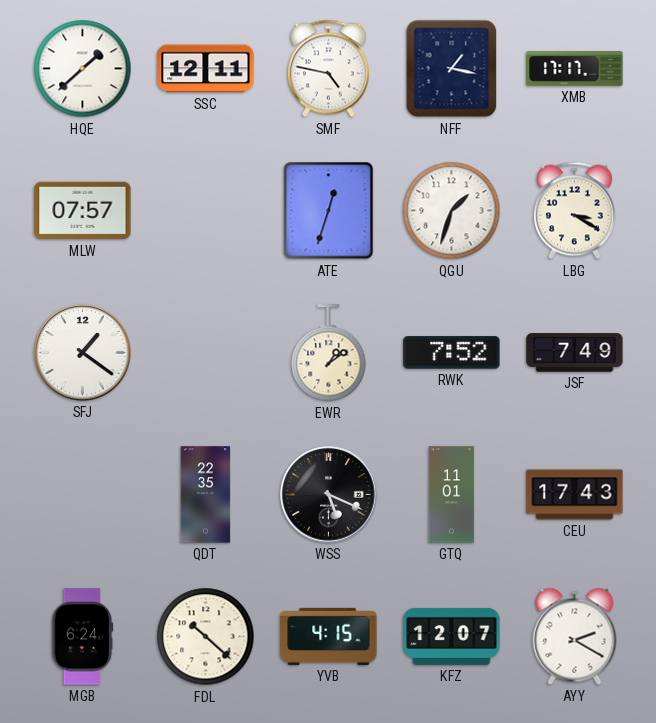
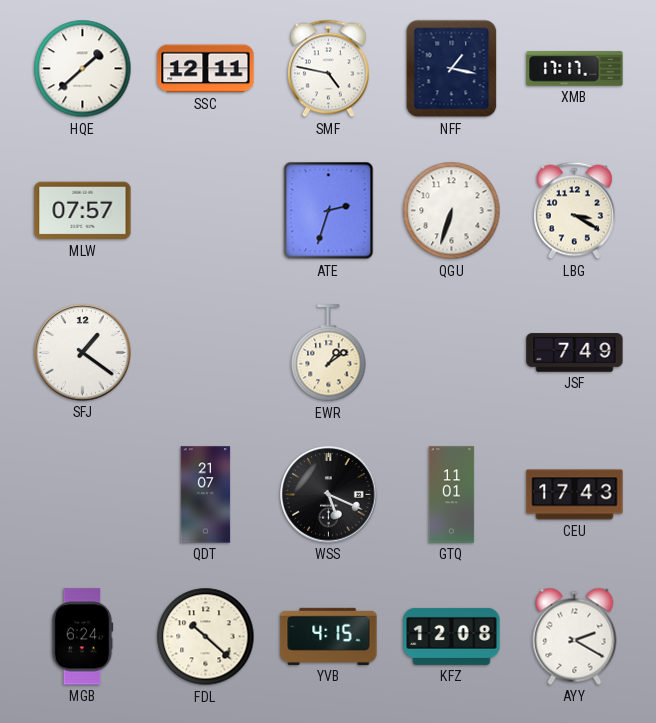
ATE: 12:33 -> 2:33 (329, 211)
QGU: 1:33 -> 6:33 (452, 211)
RWK: 7:52 -> none (452, 353)
QDT: 22:35 -> 21:07 (206, 495)
KFZ: 12:07 -> 12:08 (452, 636)
